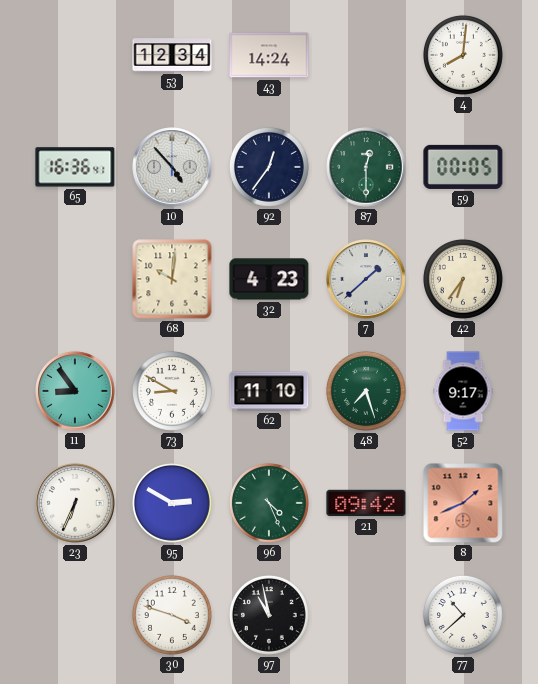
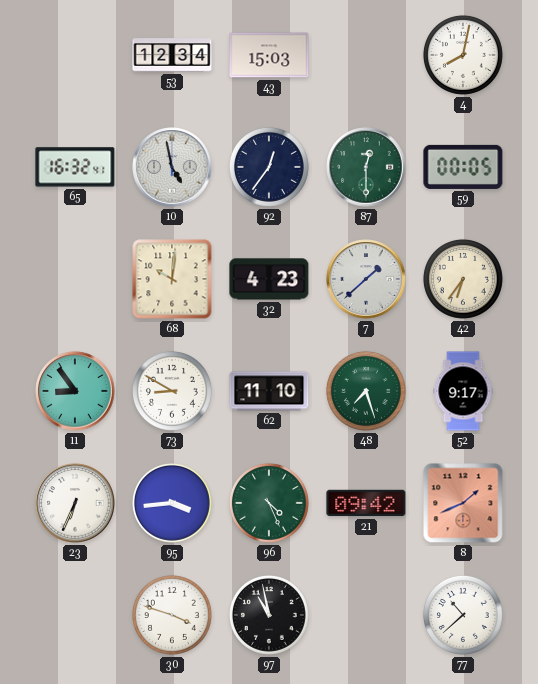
43: 14:24 -> 15:03 (269, 55)
4: 8:01 -> 8:02 (463, 55)
65: 16:36 -> 16:32 (75, 167)
10: 4:53 -> 4:58 (172, 167)
95: 2:50 -> 3:44 (172, 503)
